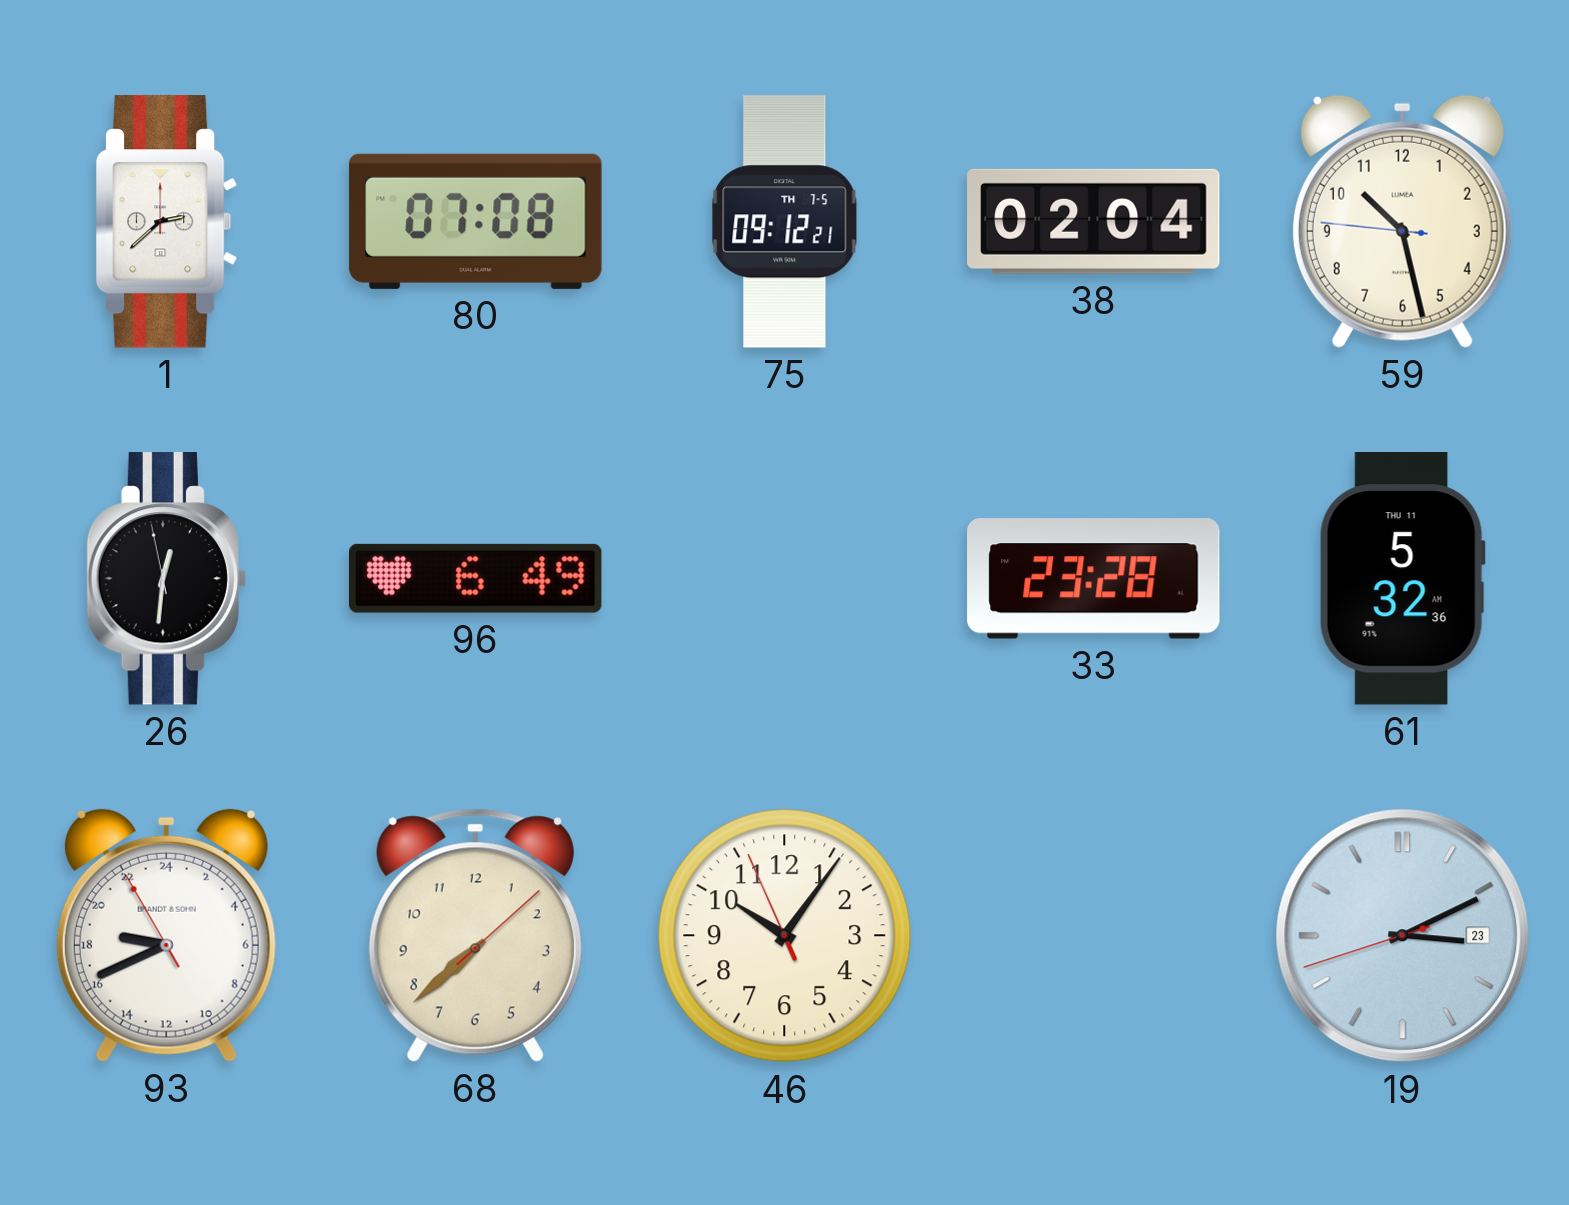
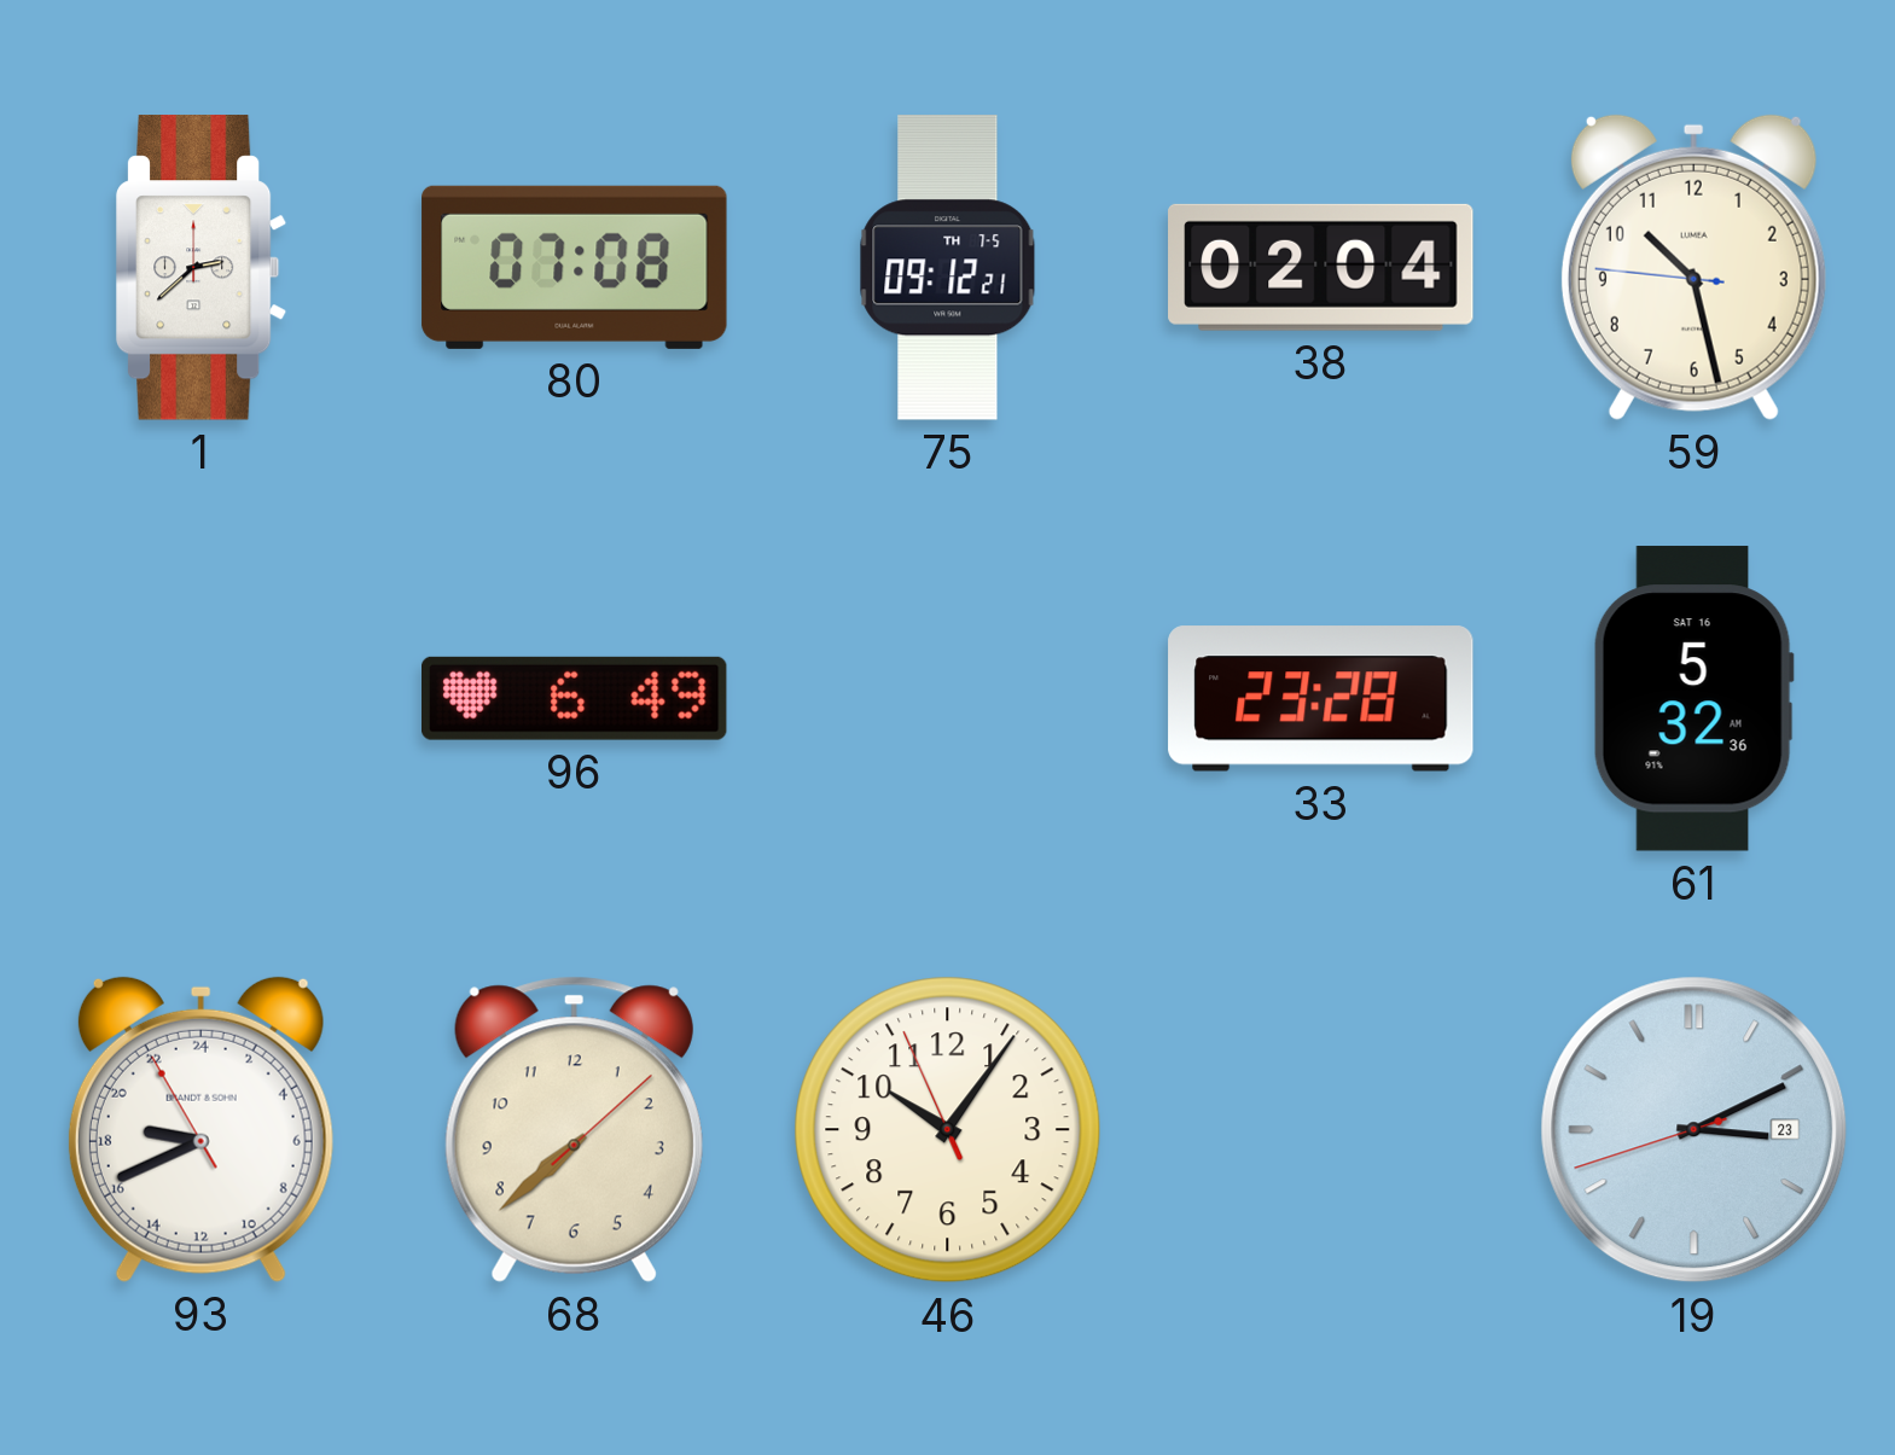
26: 12:30 -> none (166, 579)
61 date: THU 11 -> SAT 16 (1693, 699)
